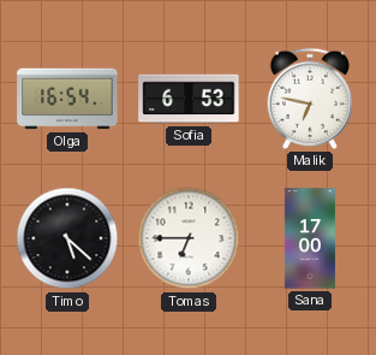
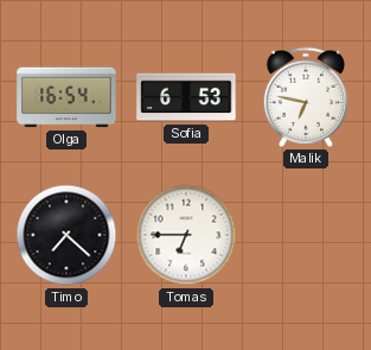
Timo: 5:22 -> 7:22 (66, 235)
Sana: 17:00 -> none (310, 238)
